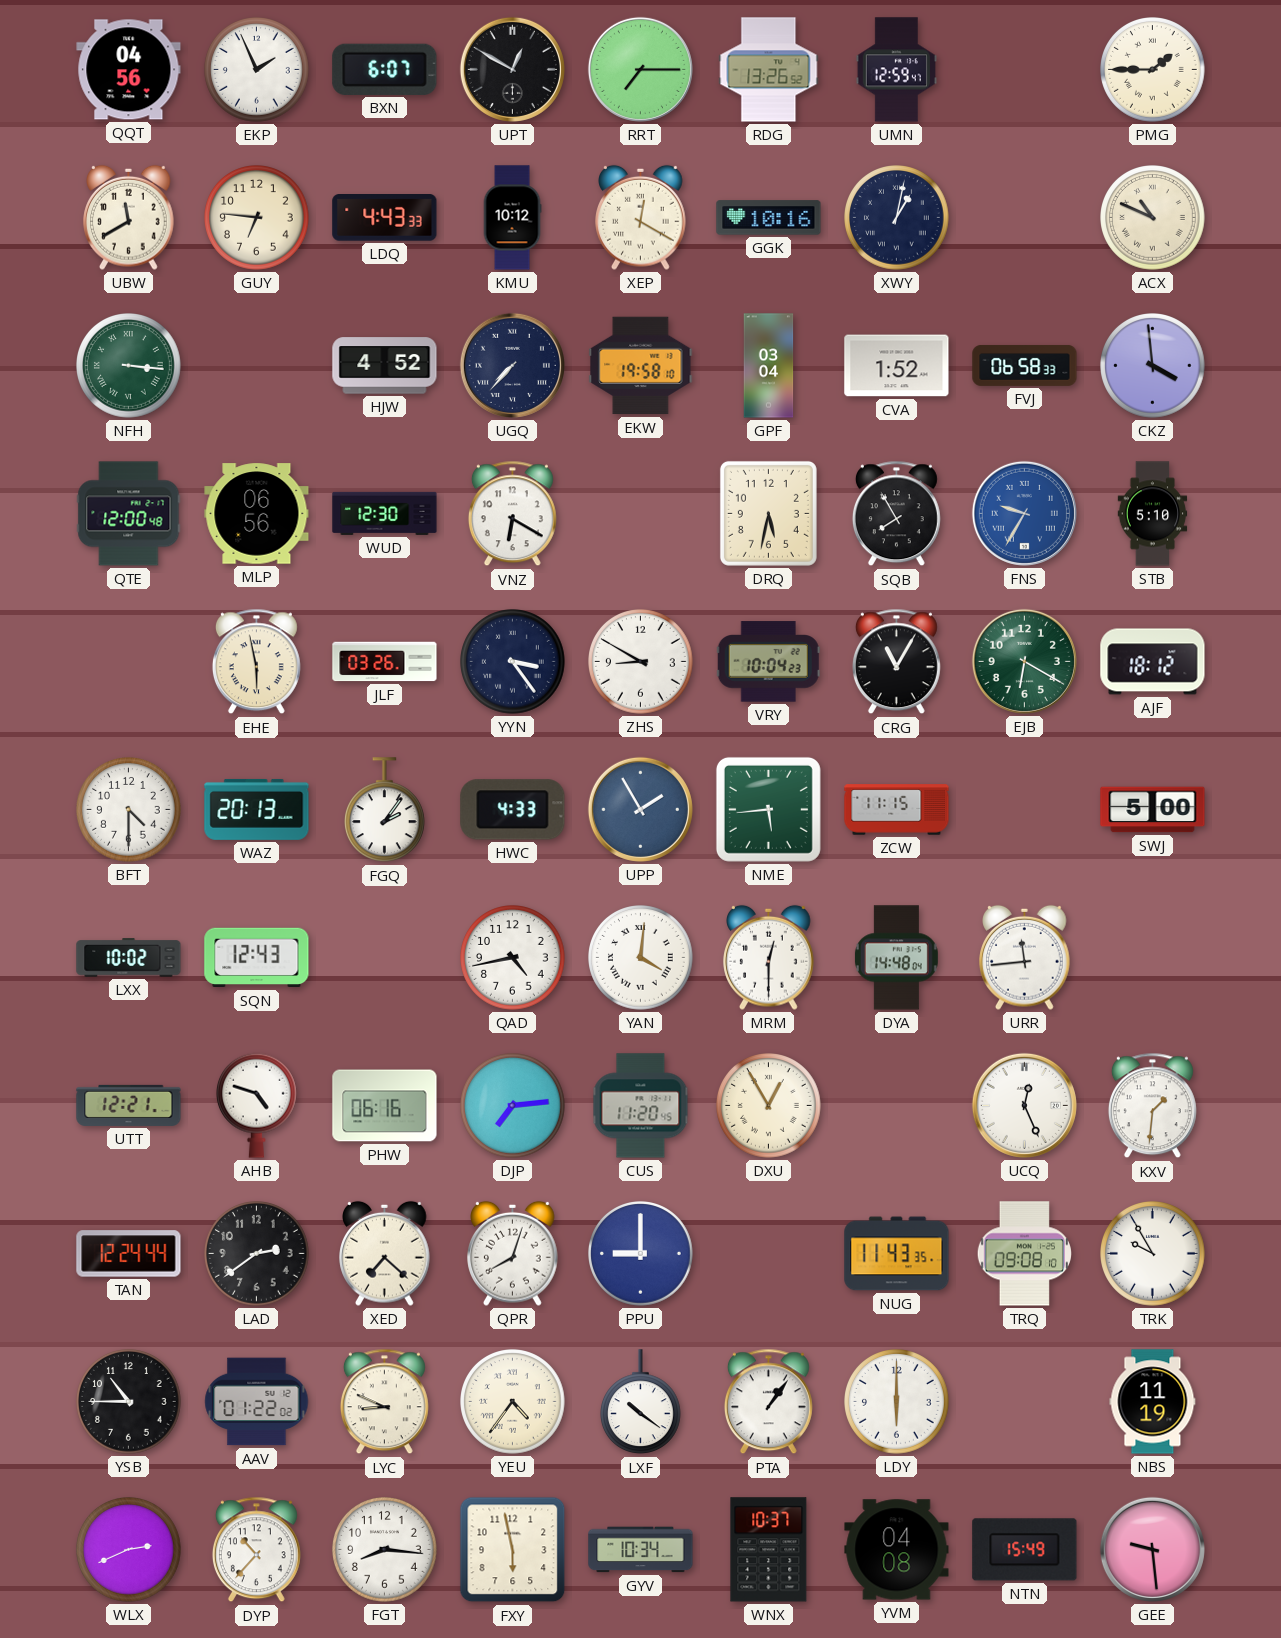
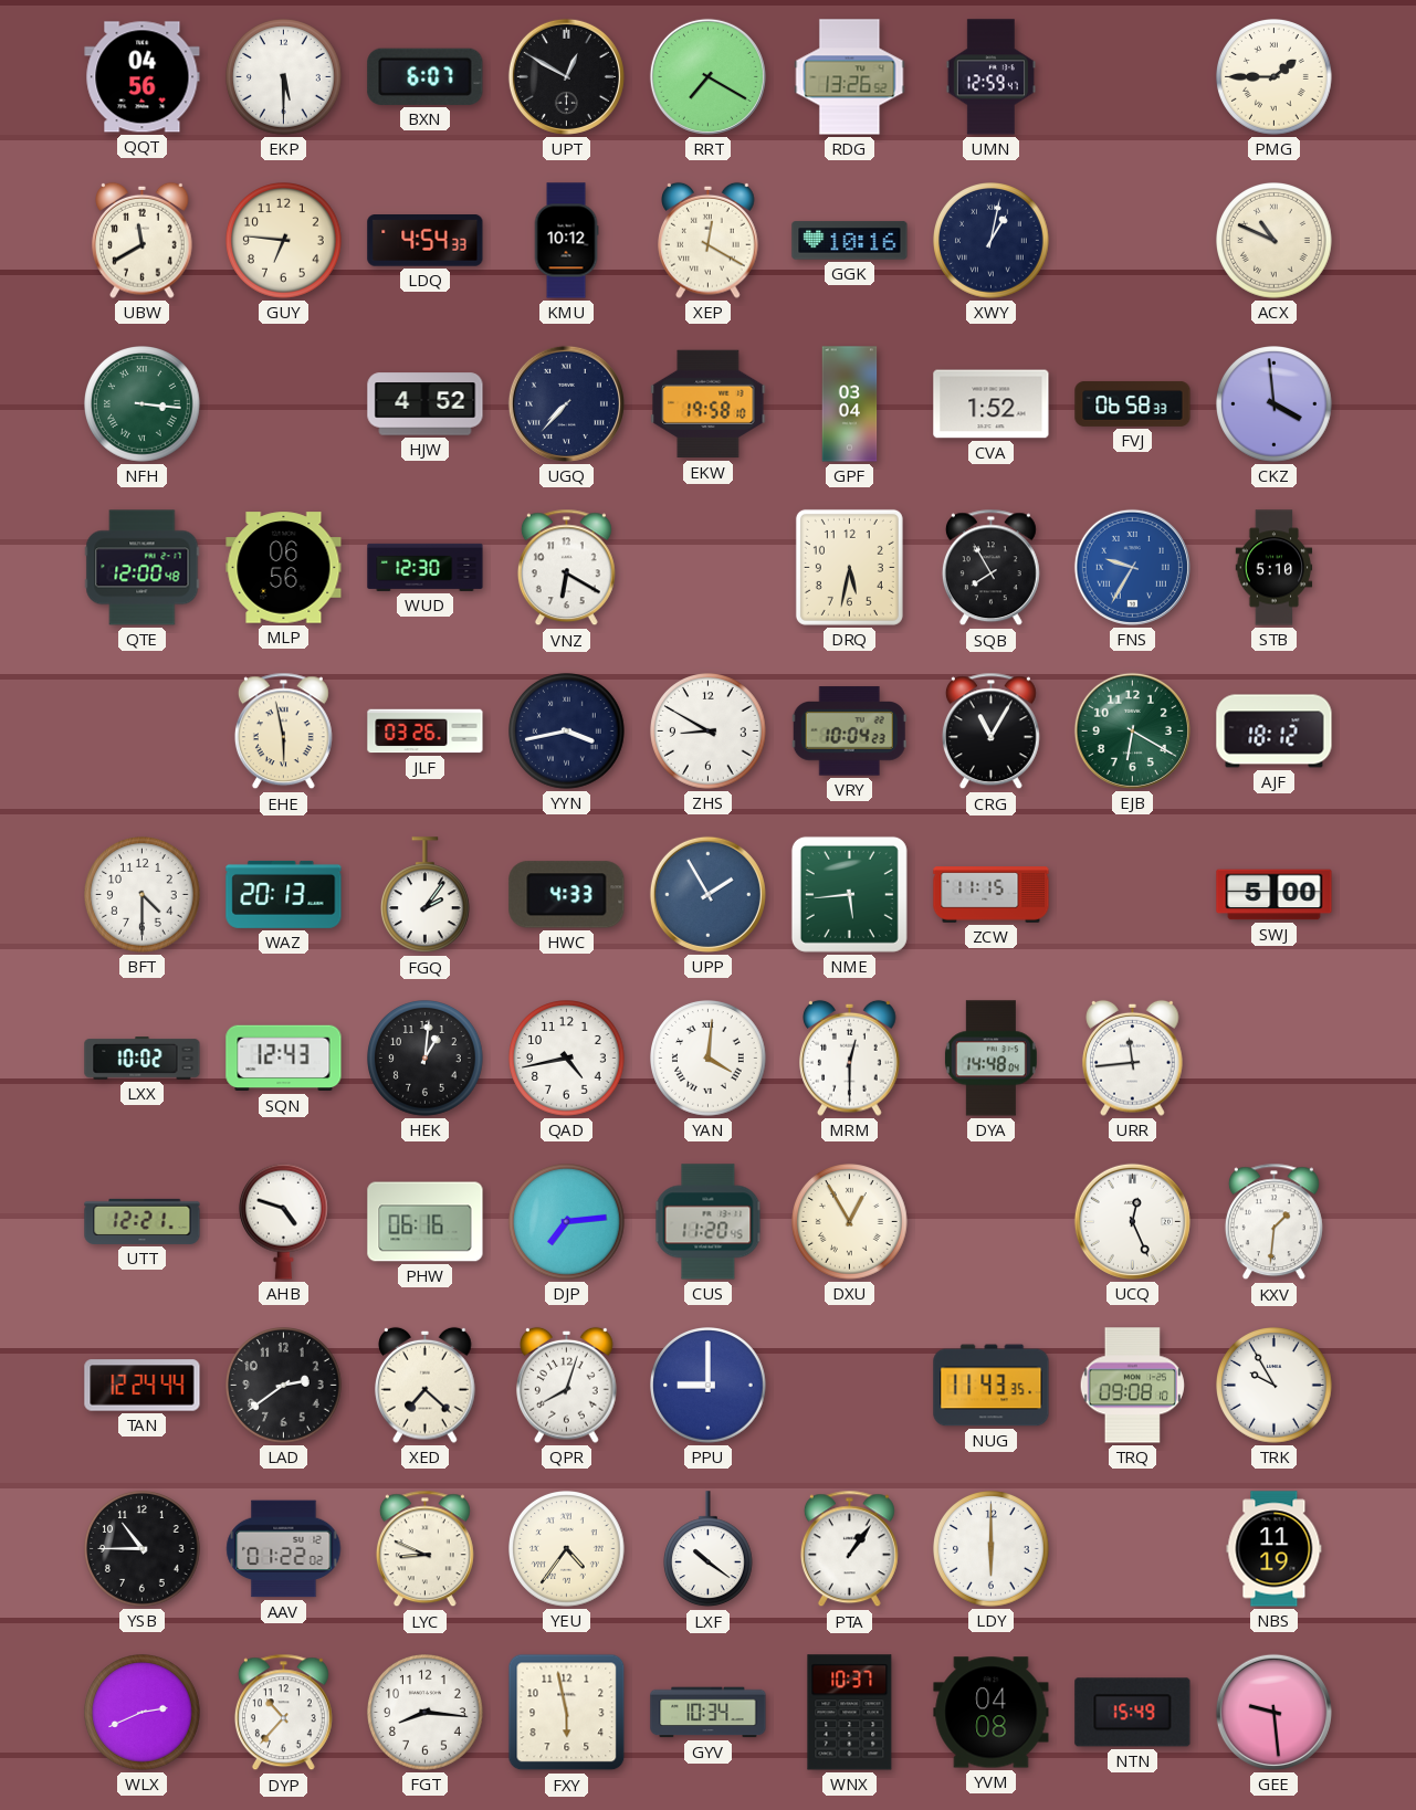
EKP: 1:56 -> 5:30 (284, 77)
RRT: 7:15 -> 7:20 (707, 76)
LDQ: 4:43 -> 4:54 (426, 241)
YYN: 3:24 -> 3:43 (567, 732)
HEK: none -> 1:01 (426, 1059)
